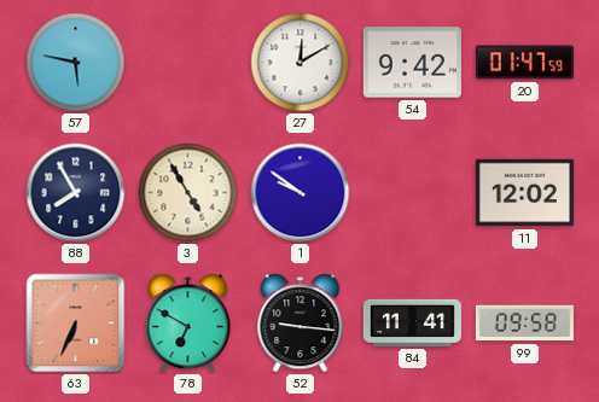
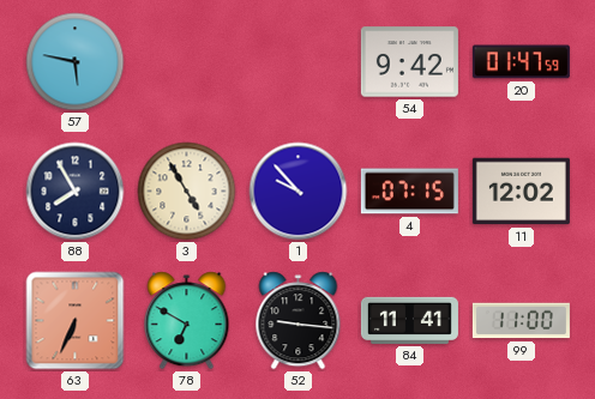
27: 12:10 -> none (301, 63)
1: 9:51 -> 9:53 (299, 192)
4: none -> 07:15 (409, 192)
99: 09:58 -> 11:00 (521, 321)
